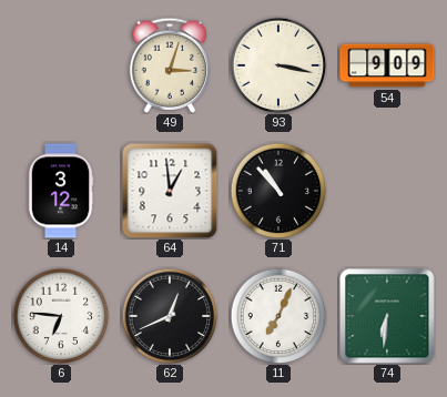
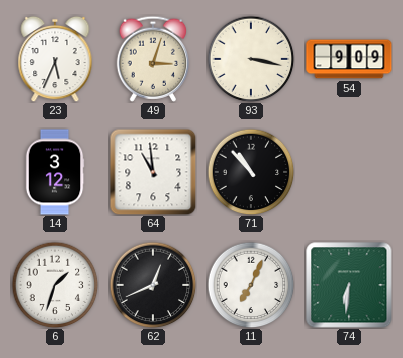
23: none -> 5:34 (55, 59)
64: 12:59 -> 10:59 (153, 172)
6: 6:46 -> 1:33 (55, 285)
